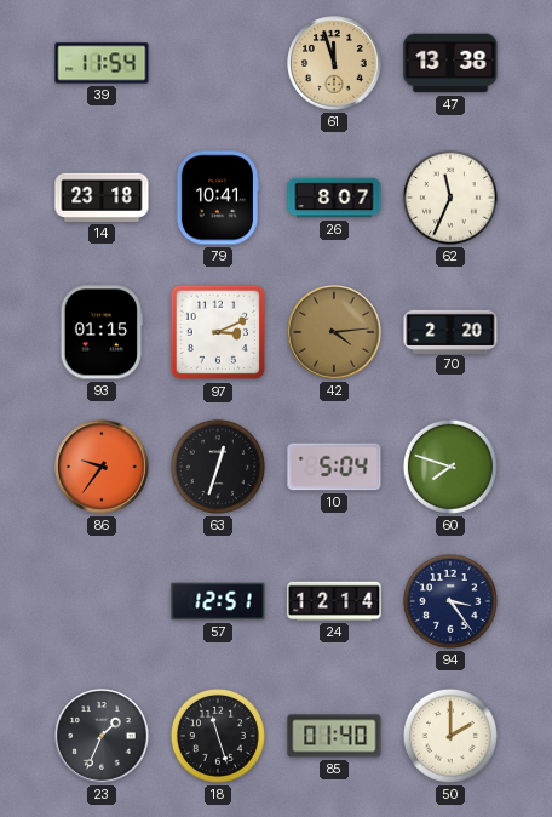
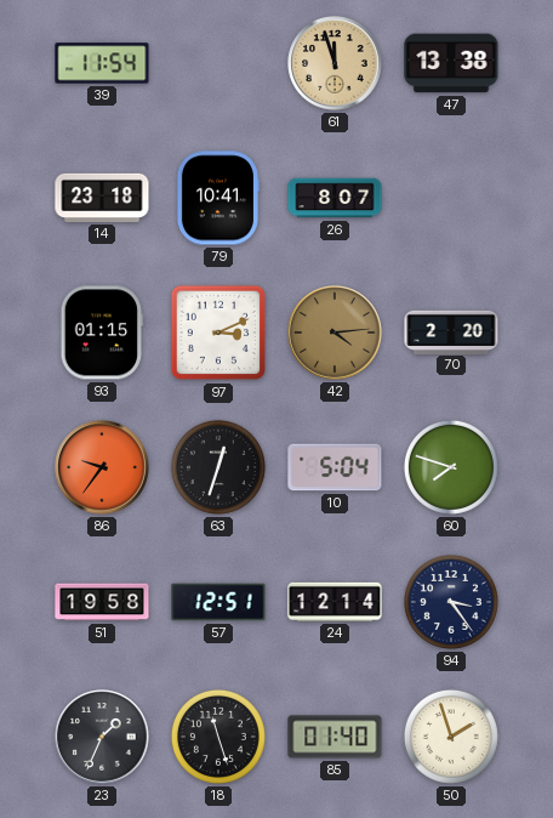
62: 11:34 -> none (450, 198)
51: none -> 19:58 (102, 602)
50: 2:00 -> 1:57 (451, 737)
